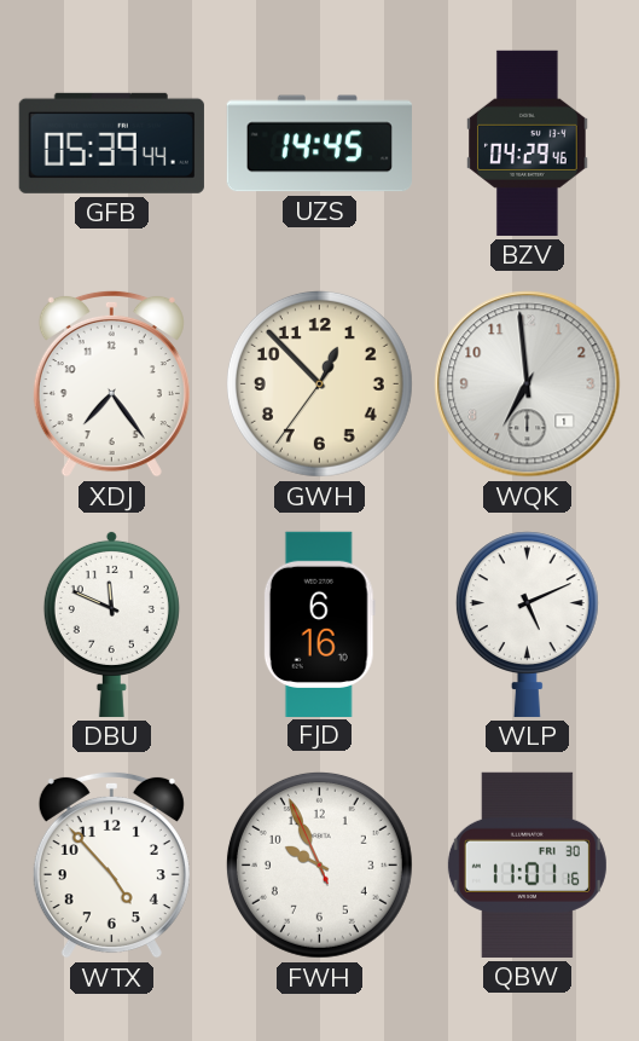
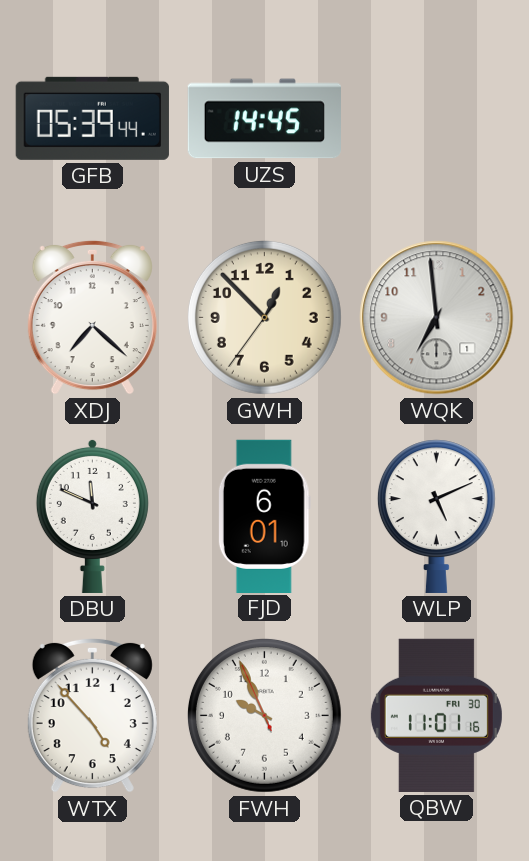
BZV: 04:29 -> none (528, 143)
XDJ: 7:24 -> 7:22 (92, 317)
FJD: 6:16 -> 6:01 (264, 516)
